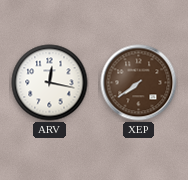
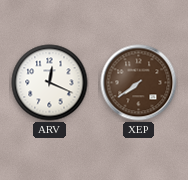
ARV: 12:17 -> 12:19 (50, 83)
